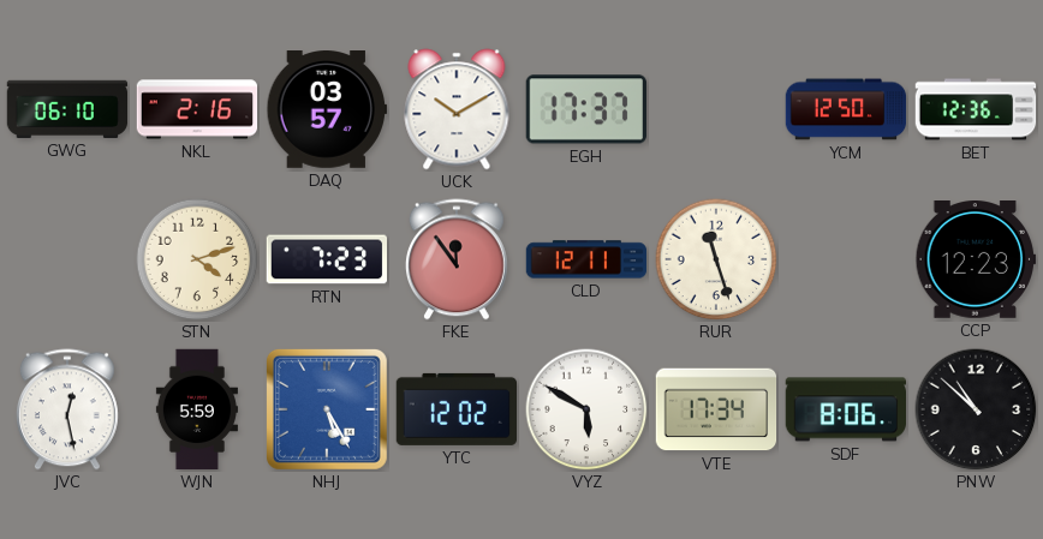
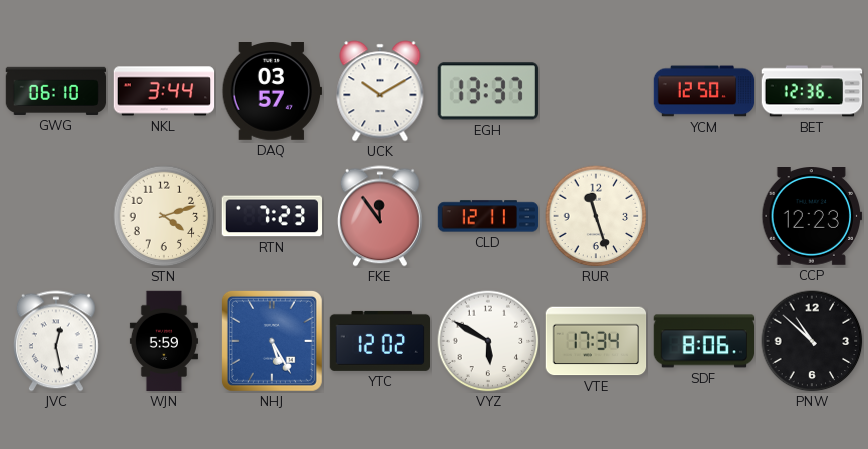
NKL: 2:16 -> 3:44 (164, 91)
EGH: 17:37 -> 13:37 (488, 91)
